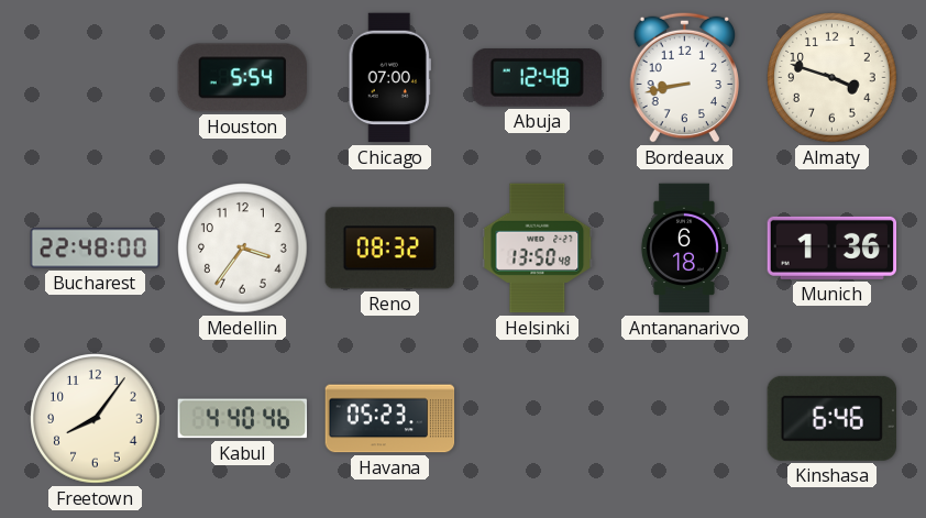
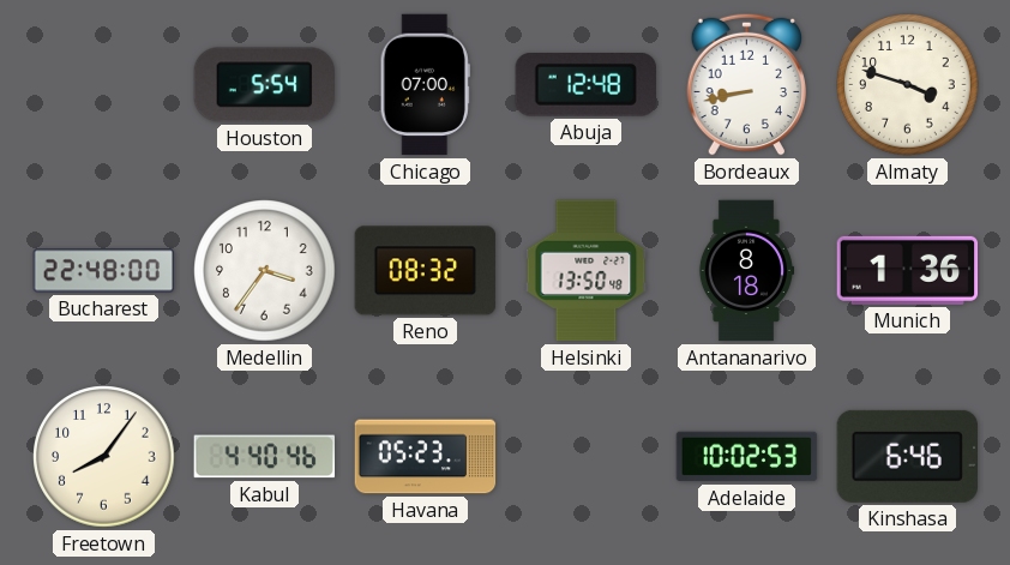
Antananarivo: 6:18 -> 8:18 (745, 271)
Adelaide: none -> 10:02 (747, 457)
